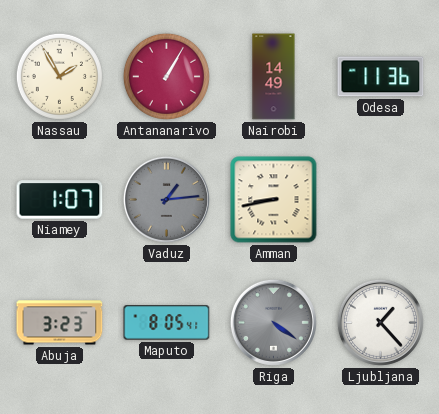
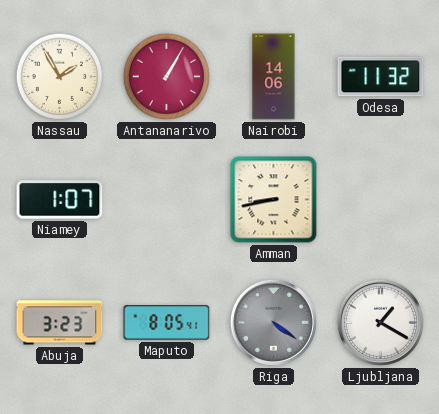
Nairobi: 14:49 -> 14:06 (274, 77)
Odesa: 11:36 -> 11:32 (381, 77)
Vaduz: 1:14 -> none (166, 199)
Ljubljana: 1:23 -> 1:20 (380, 322)
